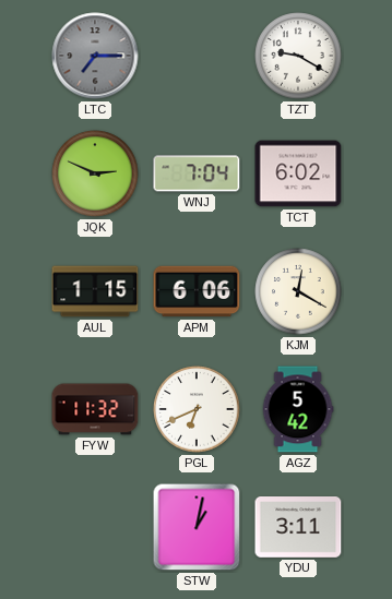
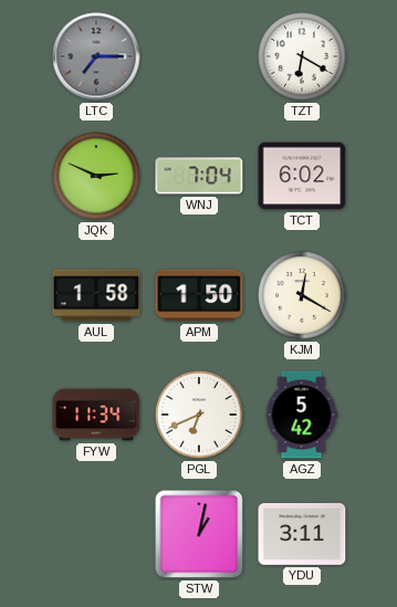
TZT: 9:20 -> 6:20 (302, 56)
AUL: 1:15 -> 1:58 (96, 295)
APM: 6:06 -> 1:50 (199, 295)
FYW: 11:32 -> 11:34 (96, 415)
